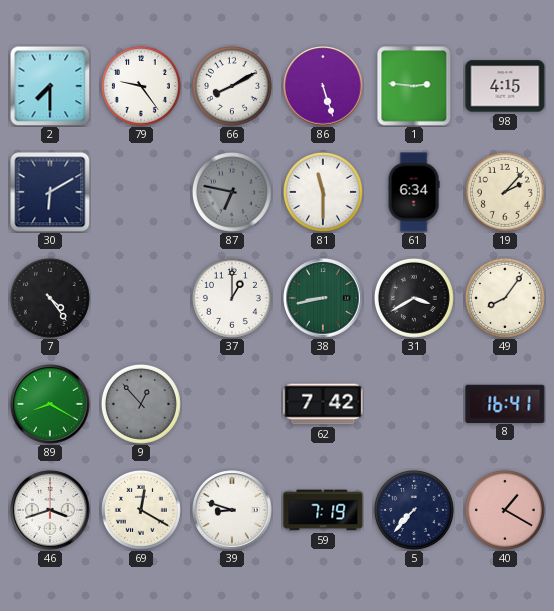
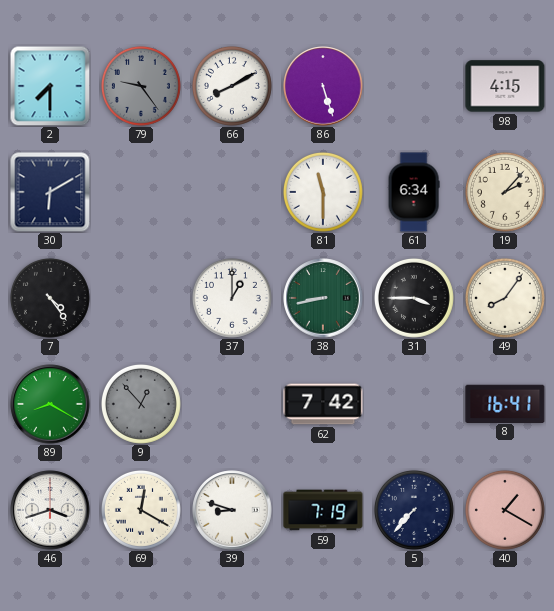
79 dial: white -> grey (141, 86)
1: 2:46 -> none (414, 86)
87: 6:47 -> none (232, 192)
31: 3:40 -> 3:45 (414, 298)
